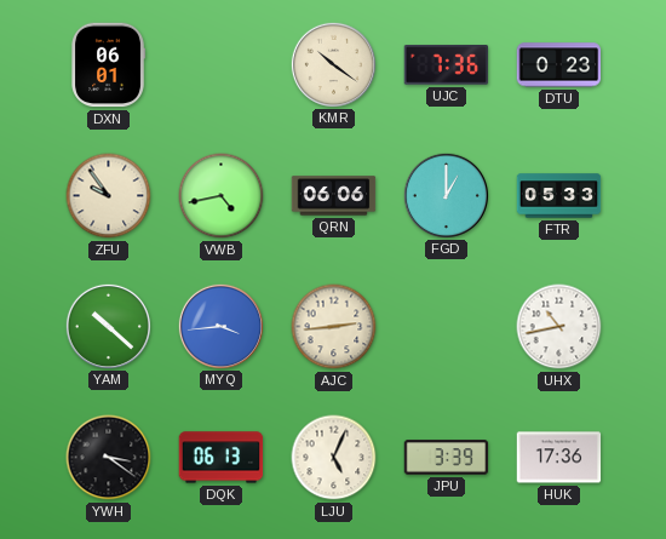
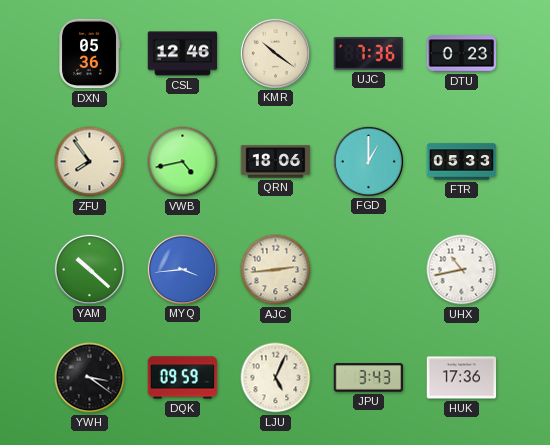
DXN: 06:01 -> 05:36 (89, 54)
CSL: none -> 12:46 (183, 54)
ZFU: 9:54 -> 7:54 (90, 162)
QRN: 06:06 -> 18:06 (276, 162)
DQK: 06:13 -> 09:59 (183, 378)
JPU: 3:39 -> 3:43 (369, 378)
